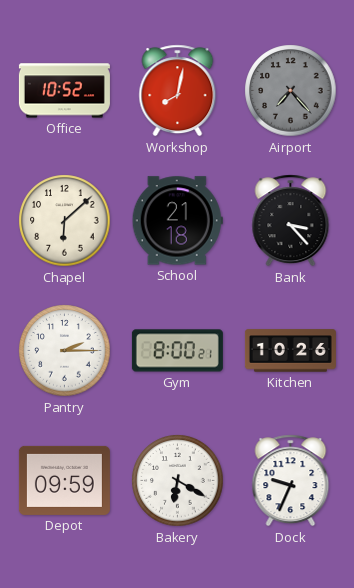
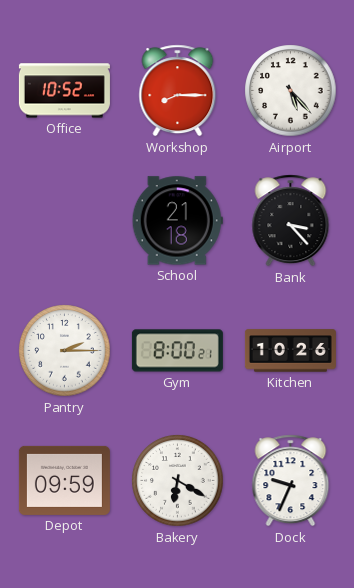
Workshop: 8:02 -> 8:15 (178, 91)
Airport: 7:23 -> 5:23 (291, 91)
Airport dial: grey -> white (291, 91)
Chapel: 6:08 -> none (65, 221)
